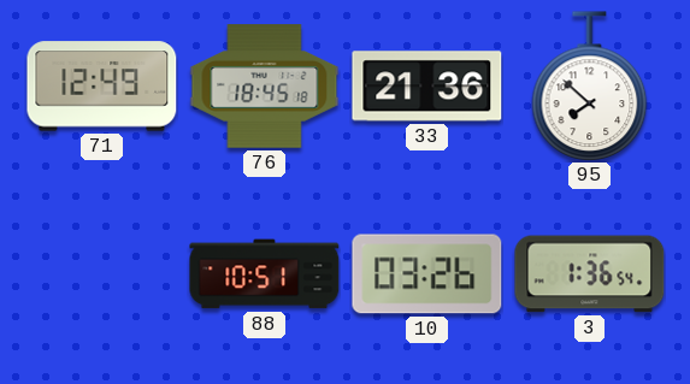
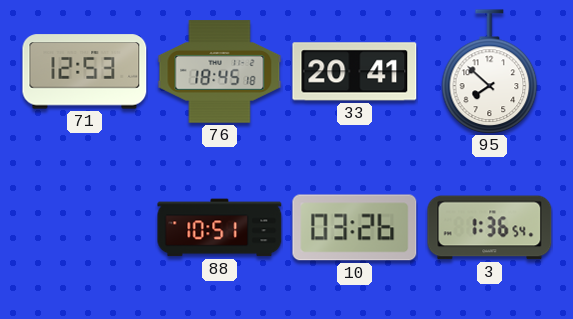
71: 12:49 -> 12:53 (85, 72)
33: 21:36 -> 20:41 (355, 72)
